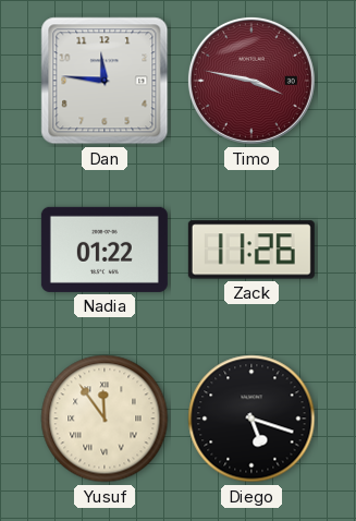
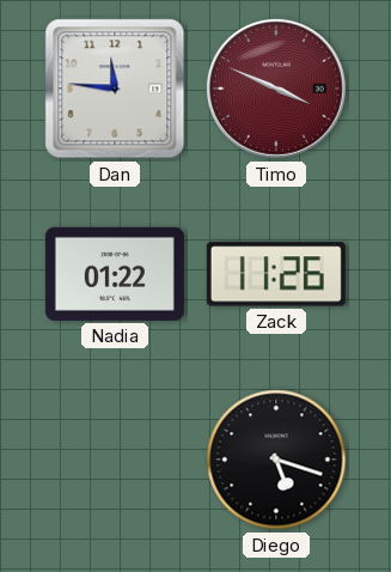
Timo: 3:47 -> 3:49 (276, 89)
Yusuf: 11:54 -> none (105, 419)
